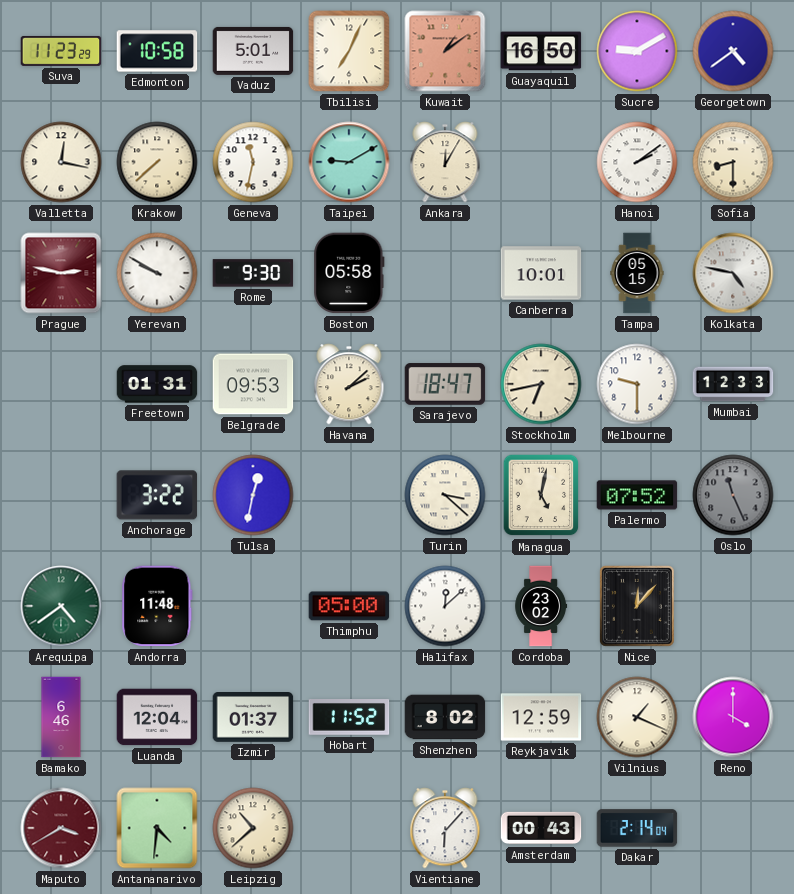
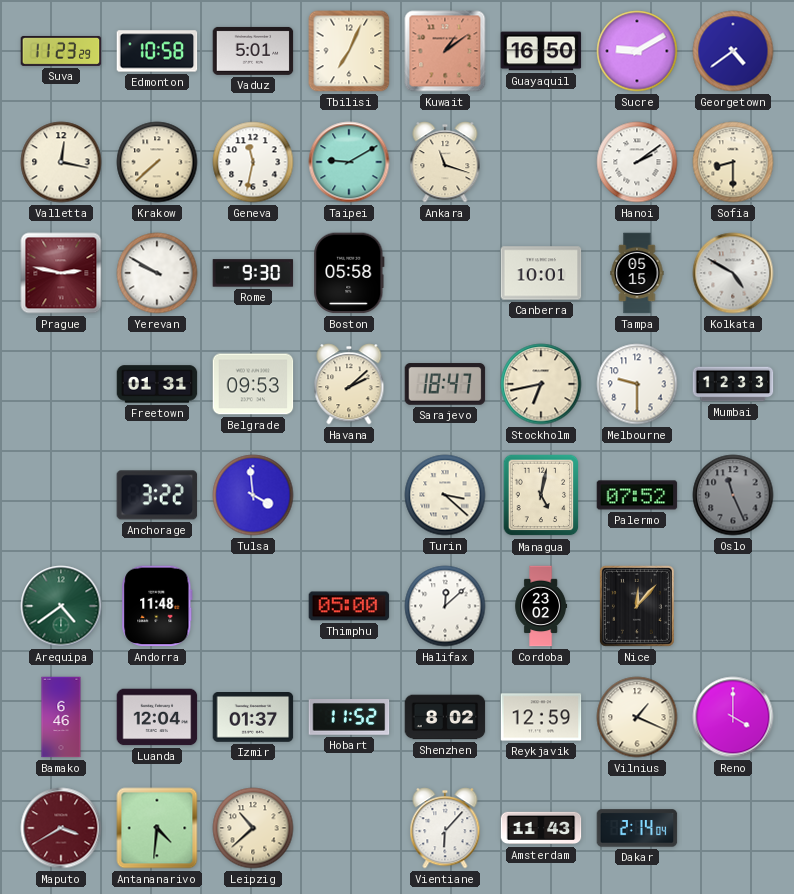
Ankara: 12:05 -> 11:18 (445, 162)
Kolkata: 4:47 -> 4:50 (733, 273)
Tulsa: 12:32 -> 3:59 (253, 495)
Amsterdam: 00:43 -> 11:43 (541, 828)
